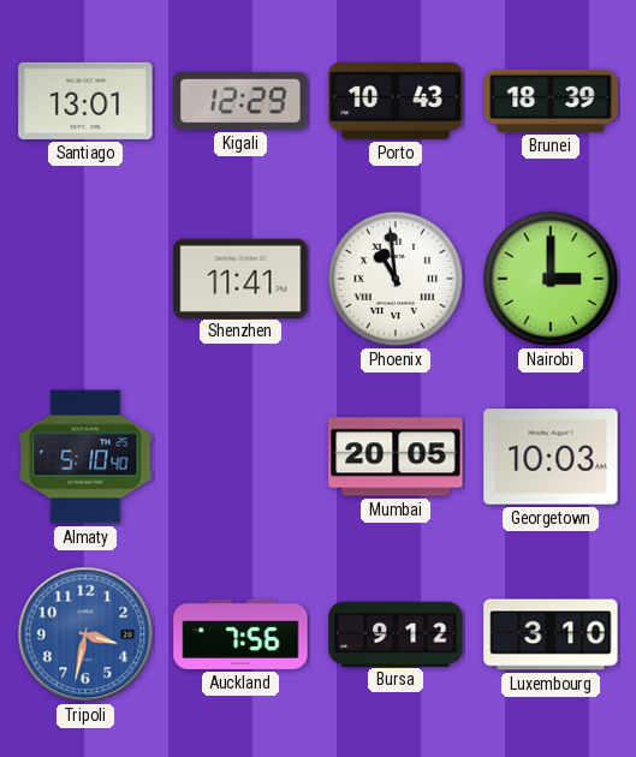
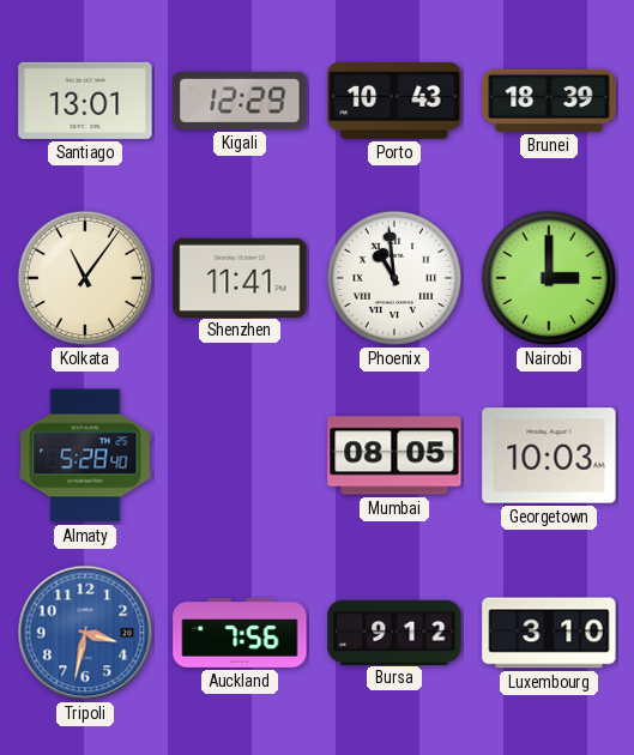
Kolkata: none -> 11:06 (85, 278)
Almaty: 5:10 -> 5:28 (85, 455)
Mumbai: 20:05 -> 08:05 (394, 455)
